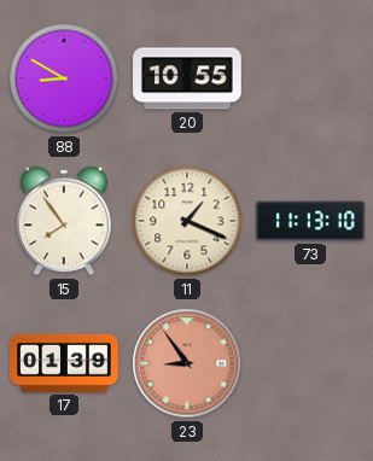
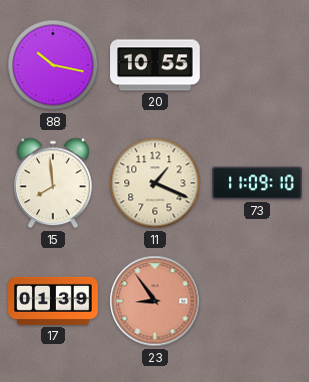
88: 8:50 -> 10:17 (53, 65)
15: 7:54 -> 7:59 (53, 183)
73: 11:13 -> 11:09 (257, 183)
